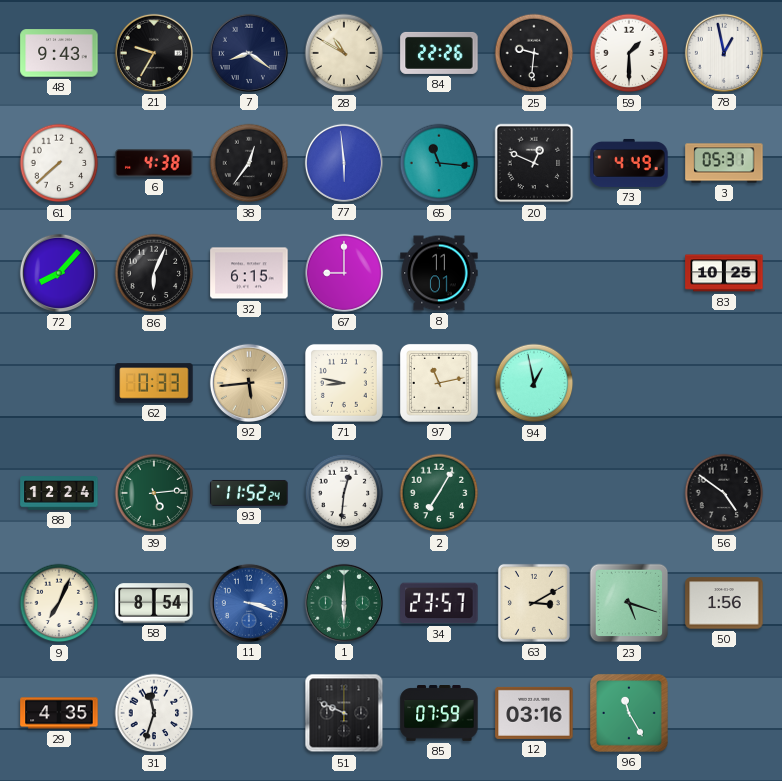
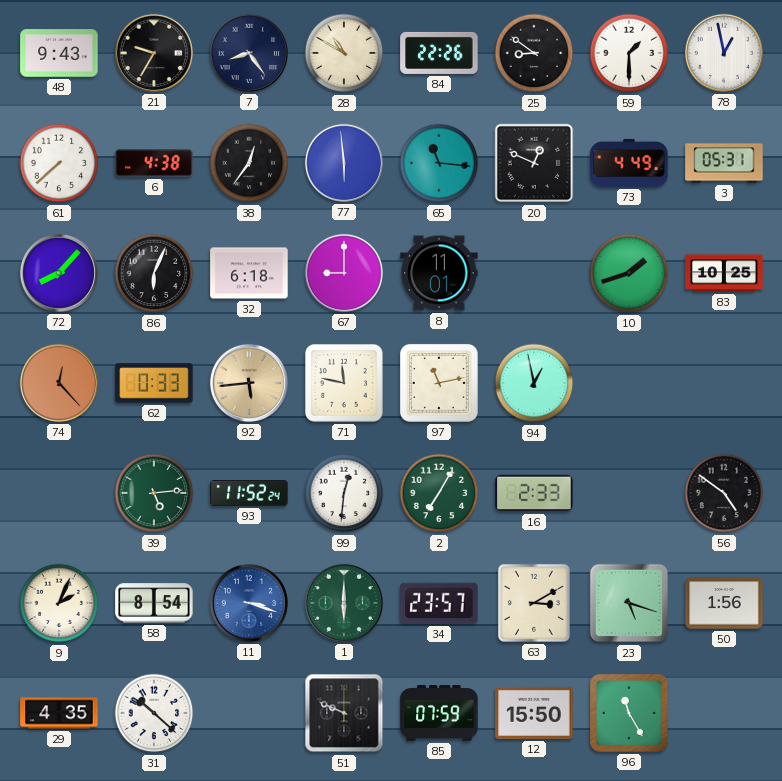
7: 8:21 -> 8:24 (249, 53)
25: 9:31 -> 8:51 (534, 53)
32: 6:15 -> 6:18 (249, 273)
10: none -> 1:42 (629, 273)
74: none -> 12:23 (59, 383)
71: 8:47 -> 11:47 (344, 383)
88: 12:24 -> none (59, 493)
16: none -> 2:33 (534, 493)
9: 7:04 -> 2:04 (59, 603)
31: 11:33 -> 10:22 (154, 713)
12: 03:16 -> 15:50 (534, 713)
